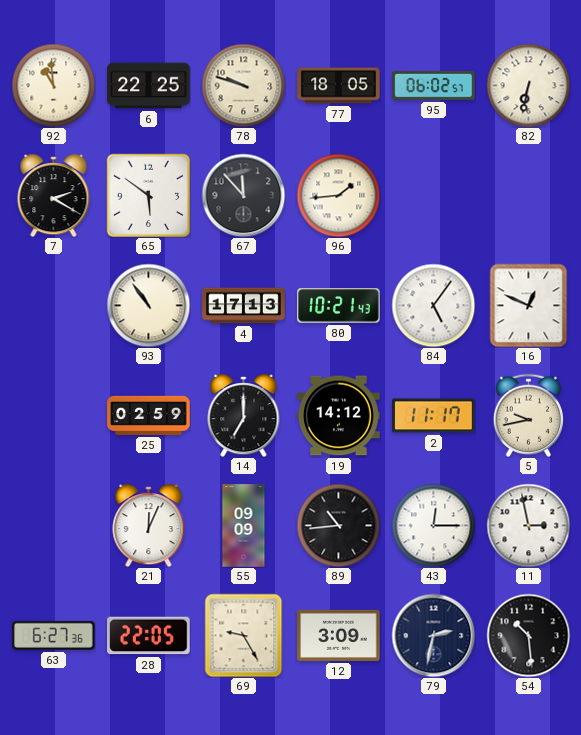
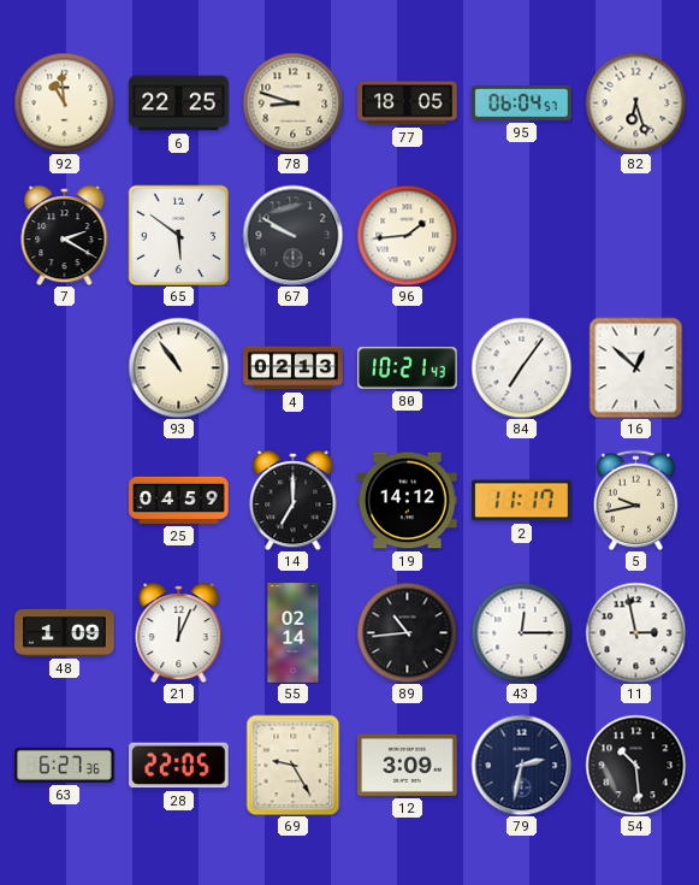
78: 9:48 -> 8:48 (292, 102)
95: 06:02 -> 06:04 (522, 102)
82: 6:32 -> 6:27 (635, 102)
67: 11:53 -> 9:50 (292, 235)
4: 17:13 -> 02:13 (294, 368)
84: 5:06 -> 7:06 (521, 367)
16: 12:49 -> 12:52 (636, 367)
25: 02:59 -> 04:59 (179, 500)
48: none -> 1:09 (65, 632)
55: 09:09 -> 02:14 (294, 633)
